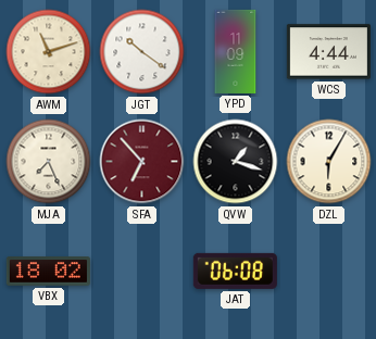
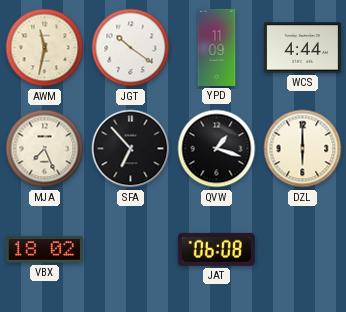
AWM: 11:12 -> 11:32 (45, 48)
SFA dial: burgundy -> black (131, 149)
DZL: 6:05 -> 6:00 (303, 149)
